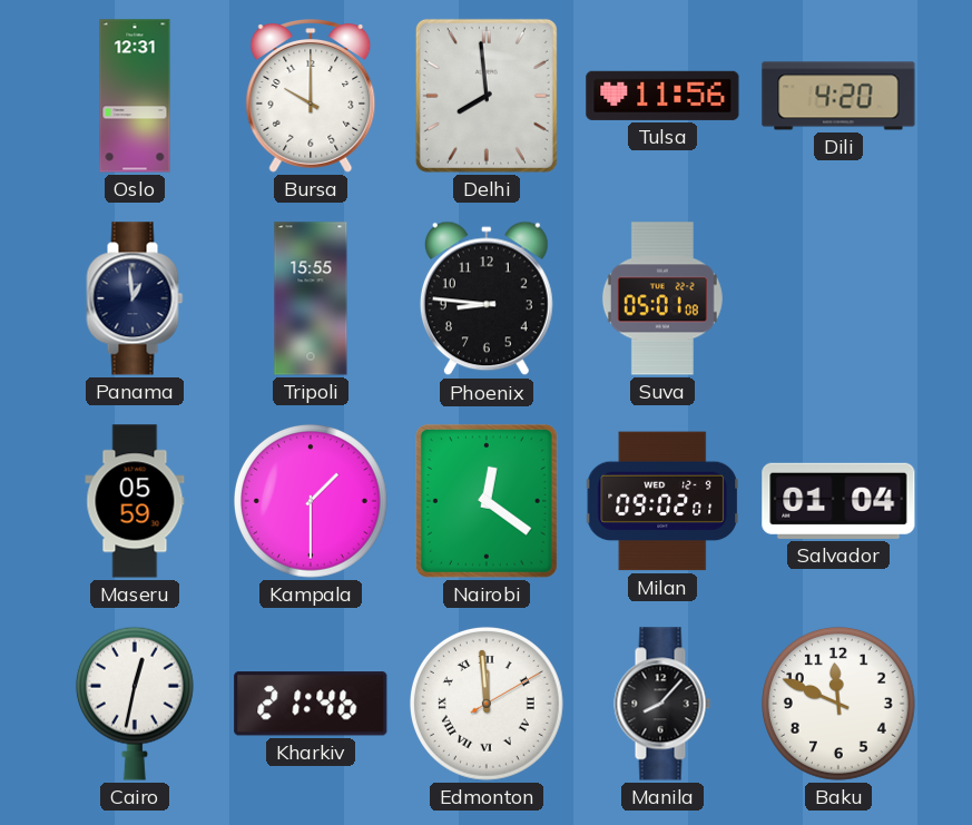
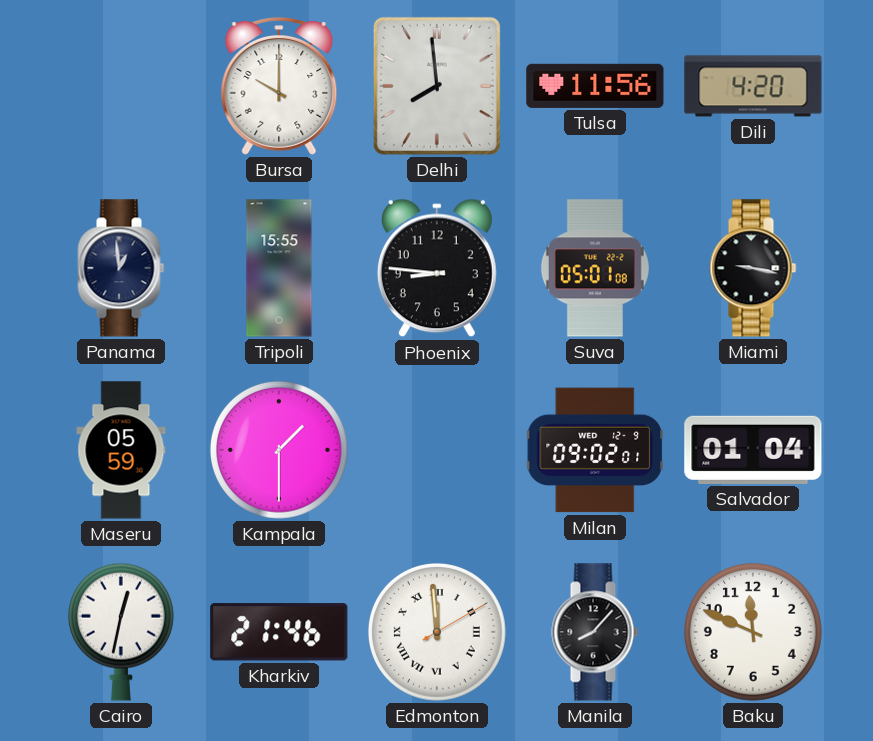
Oslo: 12:31 -> none (135, 96)
Miami: none -> 9:17 (753, 268)
Nairobi: 12:21 -> none (487, 501)
